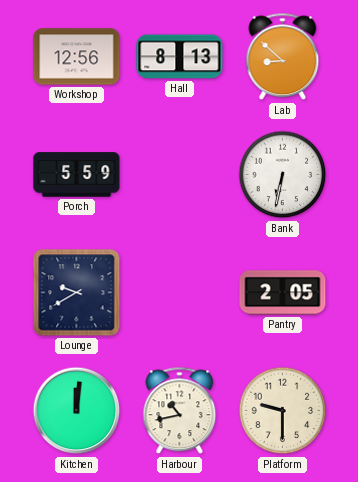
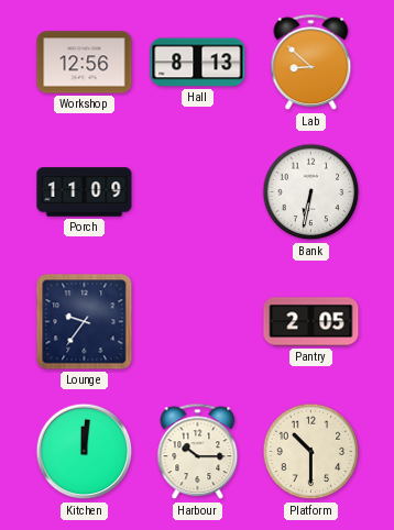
Porch: 5:59 -> 11:09 (85, 192)
Lounge: 9:40 -> 9:36 (85, 322)
Harbour: 10:43 -> 10:15 (198, 452)
Platform: 9:30 -> 10:30 (311, 452)
